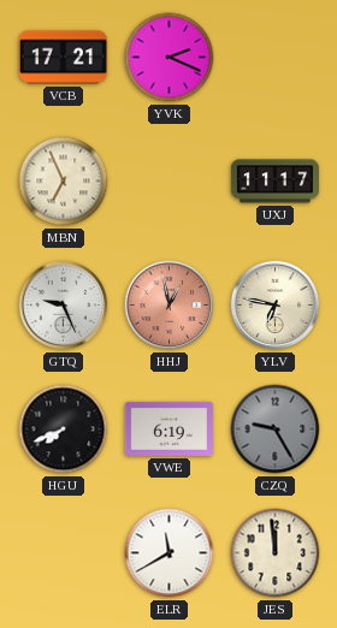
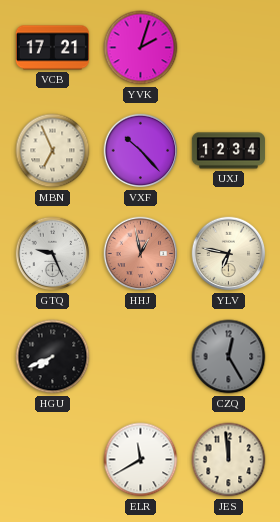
YVK: 2:19 -> 2:03 (141, 48)
VXF: none -> 10:23 (141, 151)
UXJ: 11:17 -> 12:34 (228, 151)
VWE: 6:19 -> none (168, 428)
CZQ: 9:25 -> 12:25 (229, 357)
